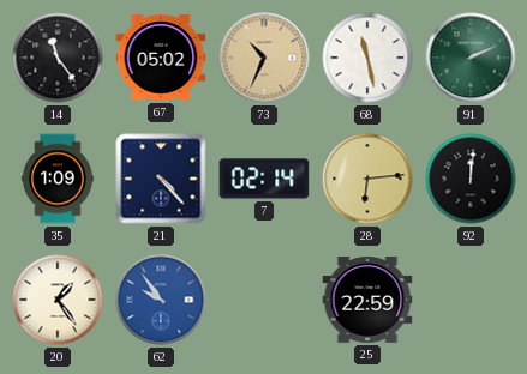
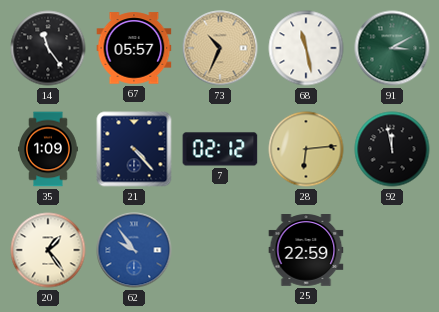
67: 05:02 -> 05:57 (134, 48)
91: 2:11 -> 3:10 (392, 48)
7: 02:14 -> 02:12 (220, 149)
92: 12:01 -> 11:58 (392, 149)
